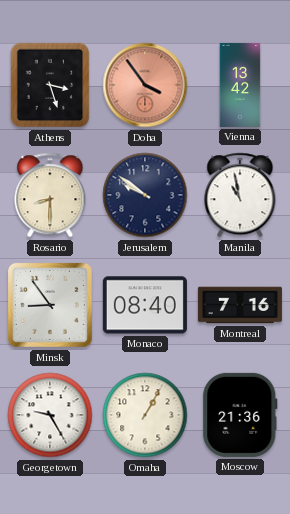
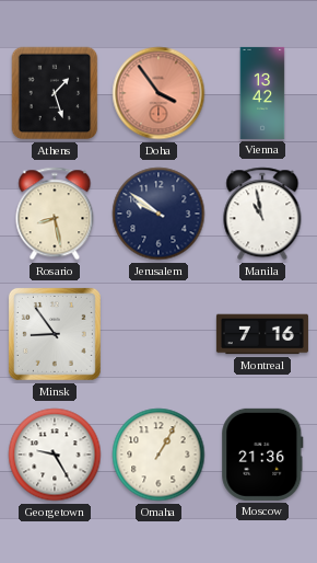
Athens: 3:27 -> 1:27 (55, 93)
Rosario: 8:30 -> 8:28 (55, 214)
Monaco: 08:40 -> none (145, 305)
